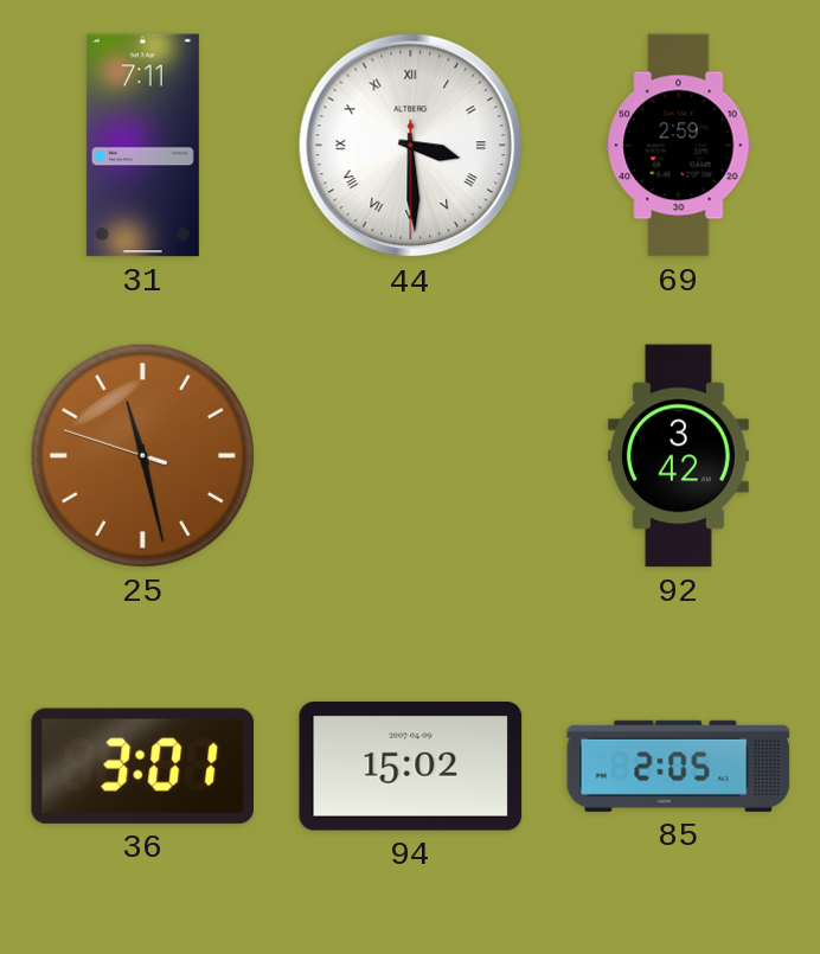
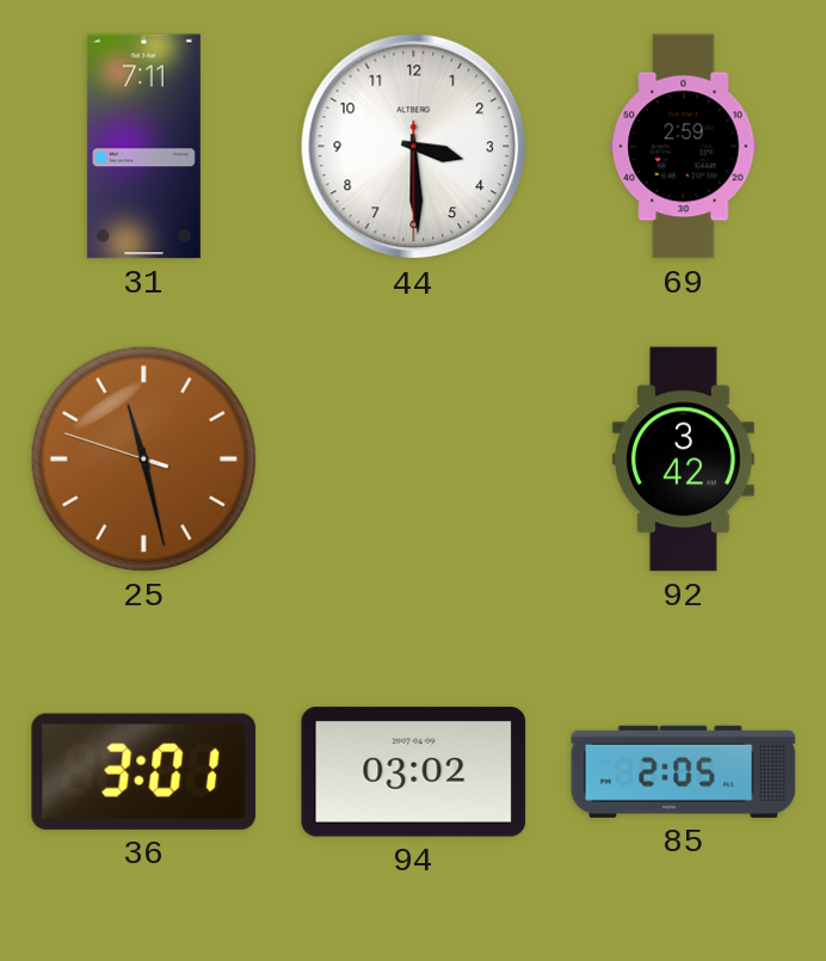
44 numerals: Roman -> Arabic (414, 147)
94: 15:02 -> 03:02 (414, 772)
